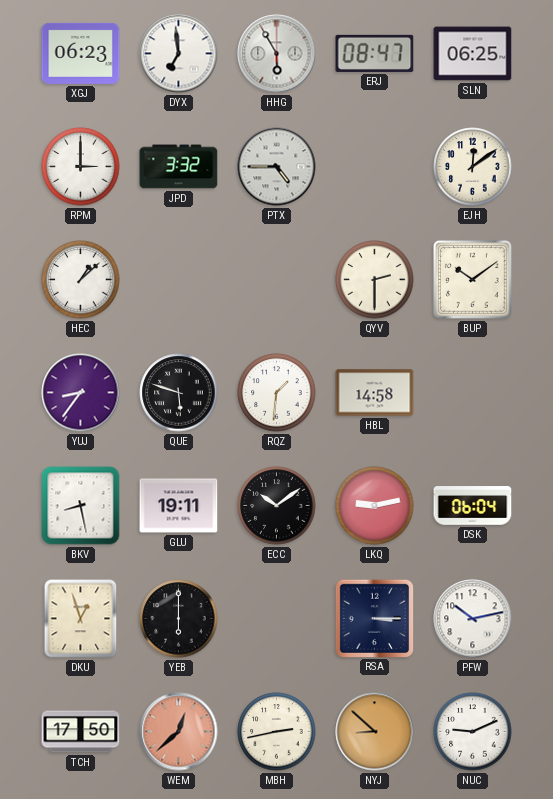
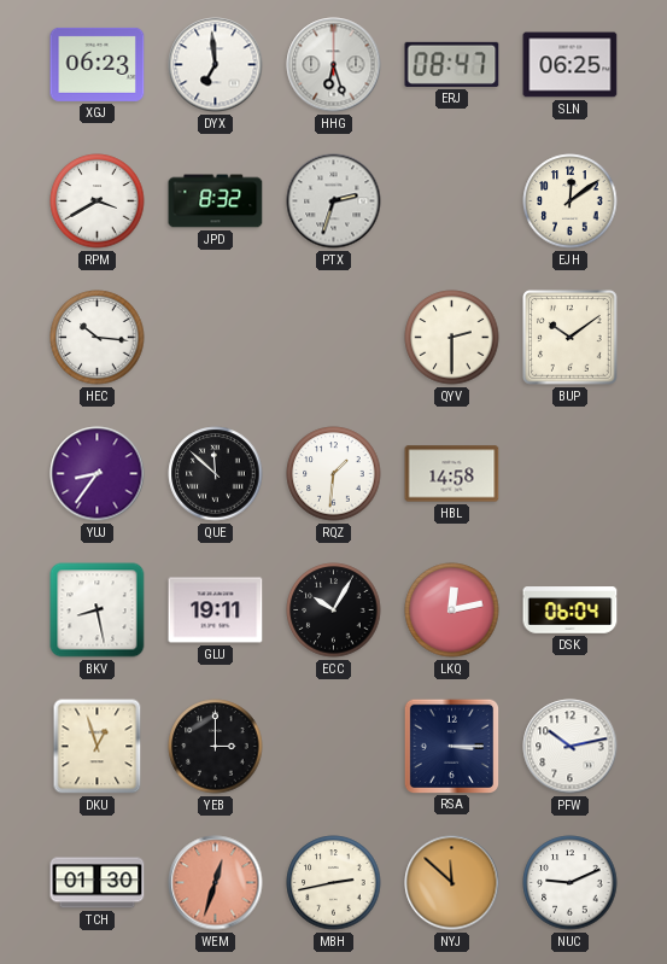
HHG: 5:55 -> 6:27 (334, 65)
RPM: 3:00 -> 3:40 (98, 201)
JPD: 3:32 -> 8:32 (216, 201)
PTX: 4:45 -> 2:33 (334, 201)
HEC: 1:08 -> 10:16 (98, 338)
QUE: 5:48 -> 11:52 (216, 474)
ECC: 10:09 -> 10:05 (334, 610)
LKQ: 9:13 -> 12:13 (452, 610)
YEB: 6:00 -> 3:00 (216, 747)
TCH: 17:50 -> 01:30 (98, 883)
WEM: 12:38 -> 12:33 (216, 883)
NYJ: 8:52 -> 11:52 (452, 883)
